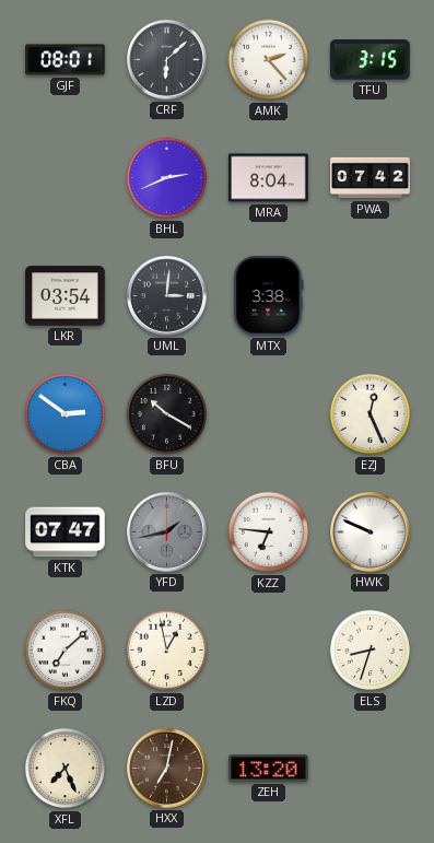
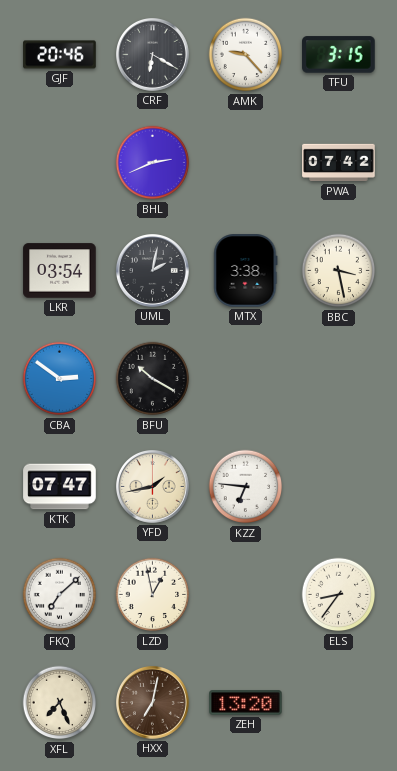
GJF: 08:01 -> 20:46 (60, 55)
CRF: 6:08 -> 6:20 (153, 55)
AMK: 2:23 -> 9:23 (246, 55)
MRA: 8:04 -> none (269, 178)
UML: 3:01 -> 2:02 (153, 271)
BBC: none -> 3:28 (339, 271)
EZJ: 12:26 -> none (371, 414)
YFD dial: grey -> cream (153, 487)
HWK: 9:49 -> none (371, 532)
ELS: 8:33 -> 8:36 (339, 595)
